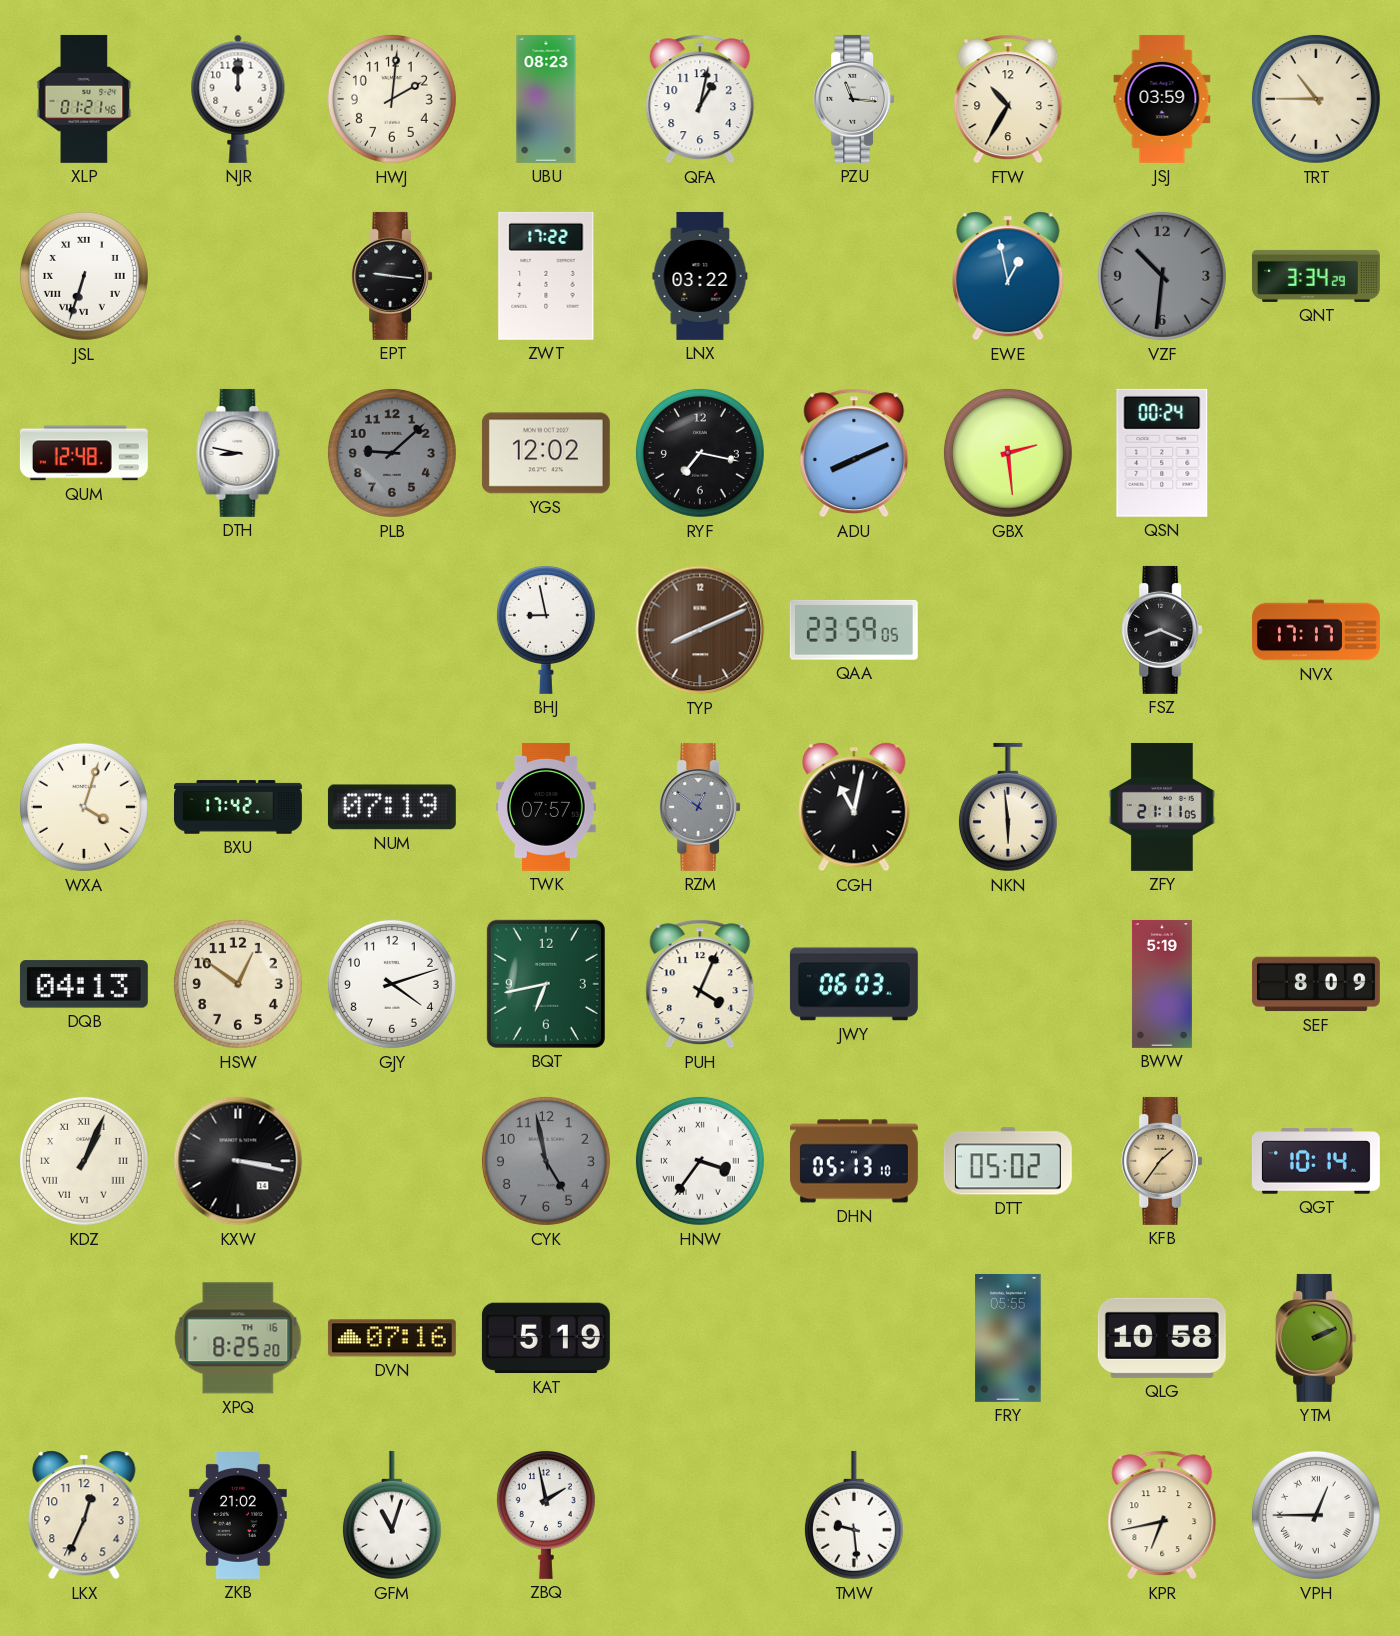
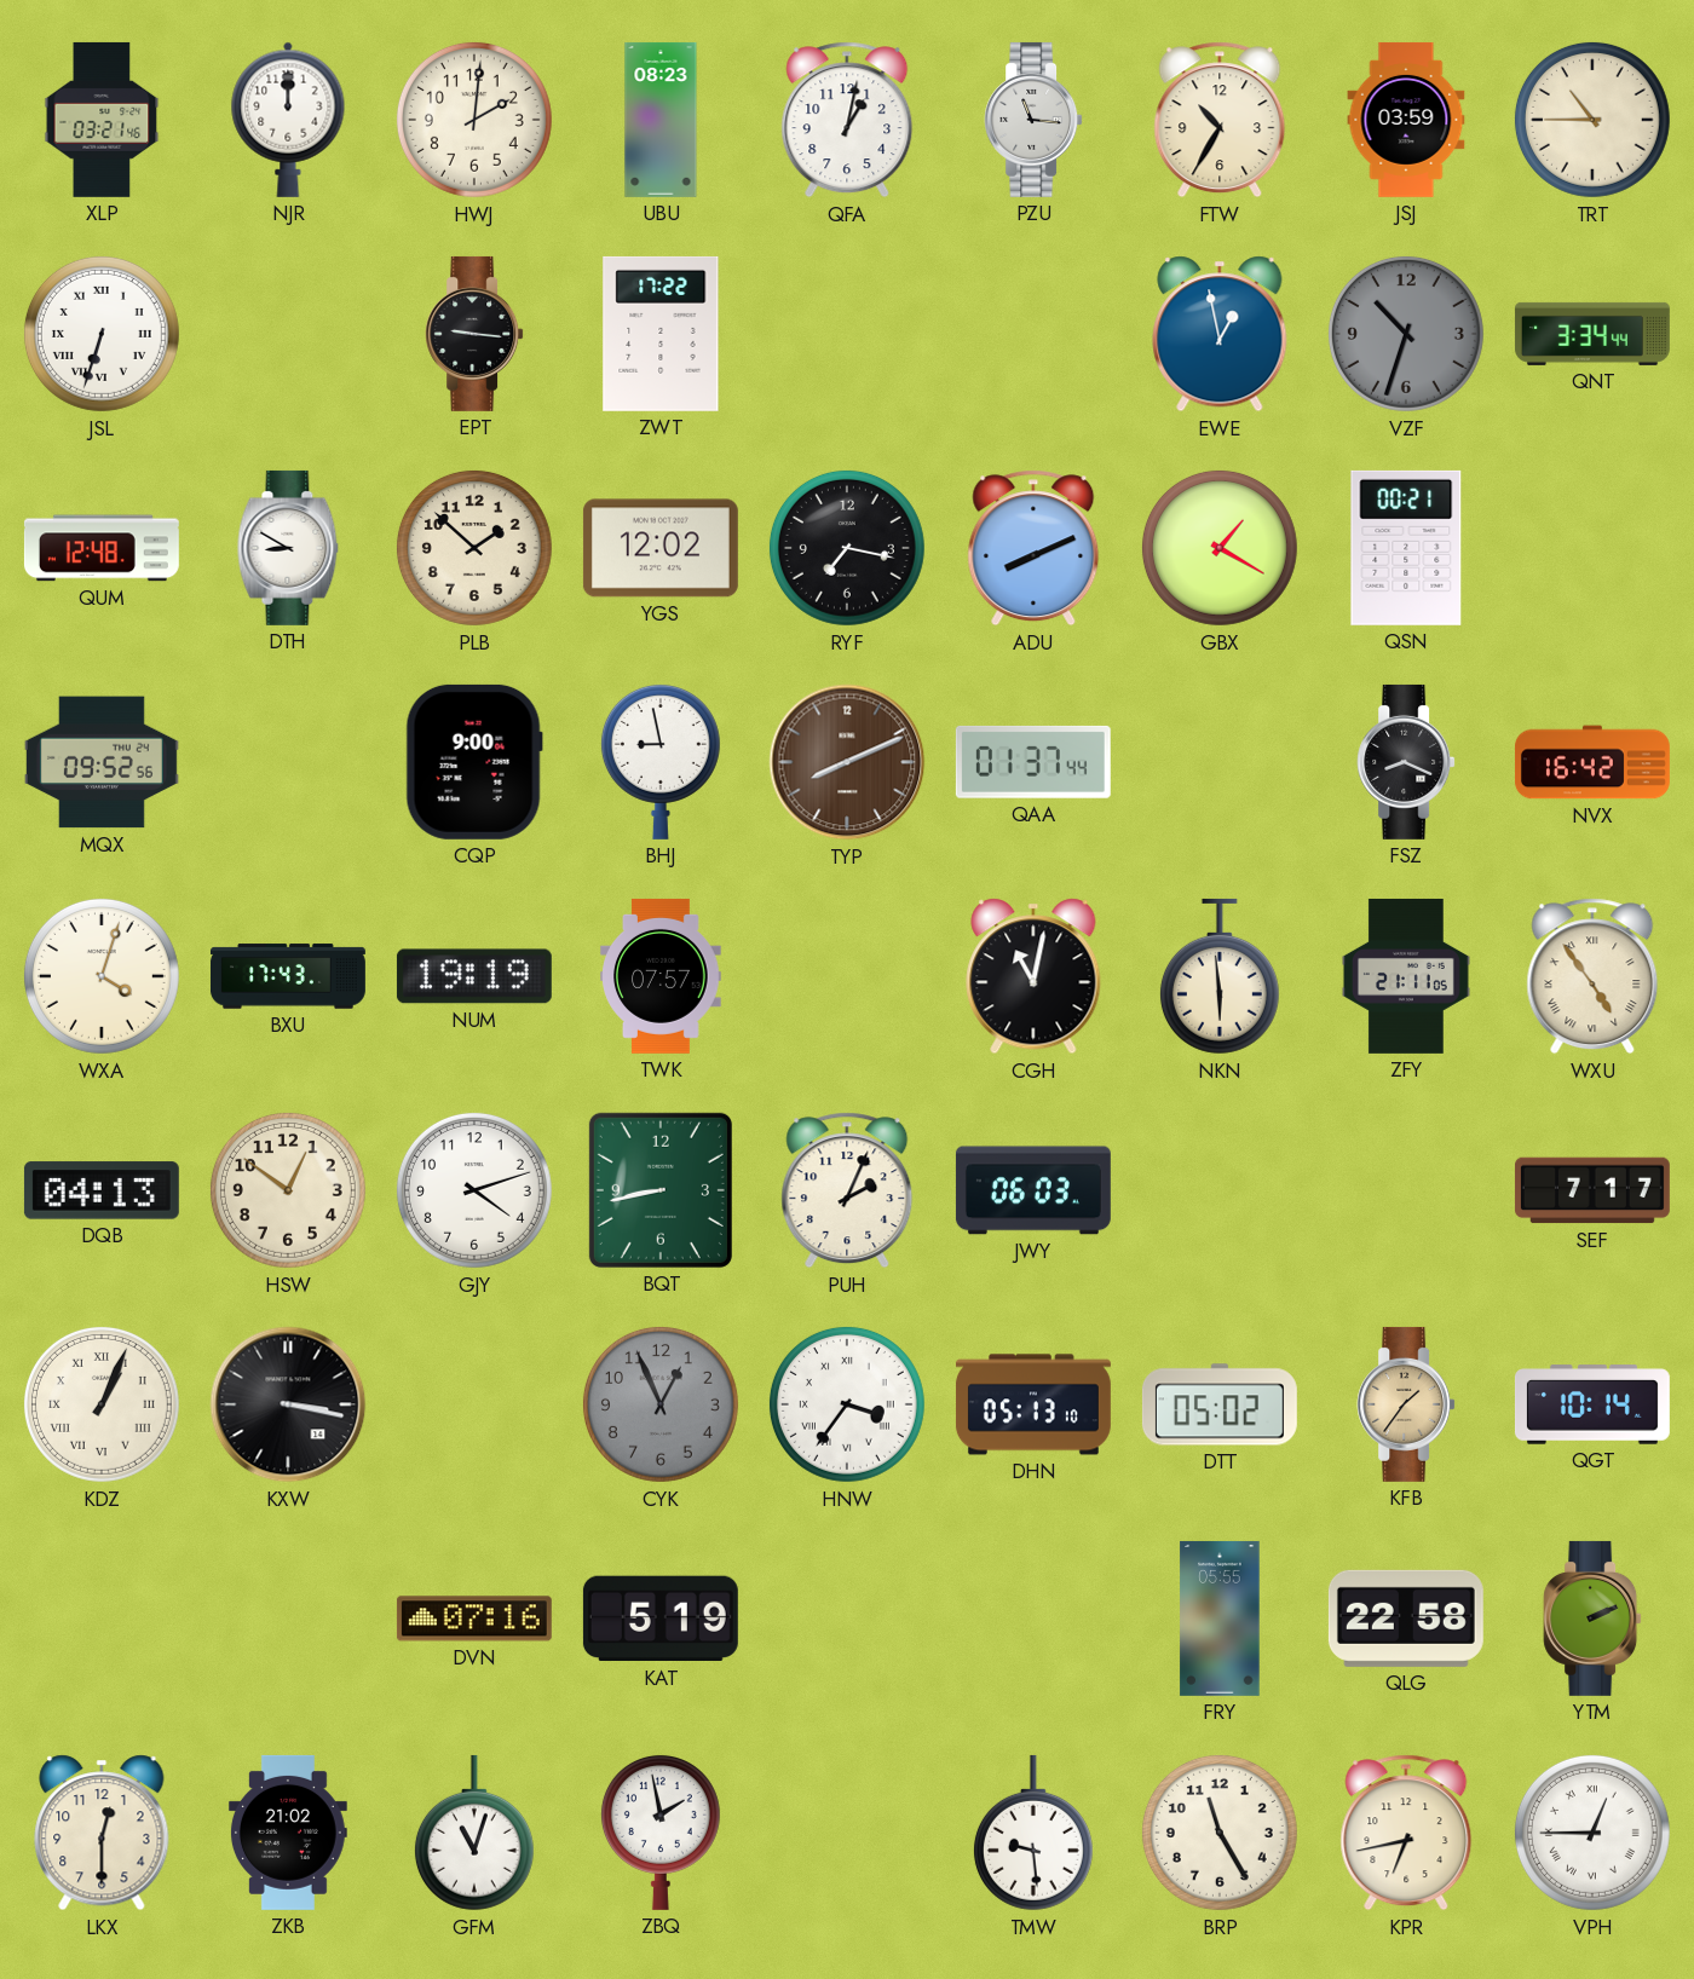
XLP: 01:21 -> 03:21 (102, 120)
LNX: 03:22 -> none (700, 276)
VZF: 10:31 -> 10:33 (1406, 334)
QNT: 3:34:29 -> 3:34:44 (1592, 334)
DTH: 8:47 -> 8:50 (288, 548)
PLB: 9:08 -> 1:52 (474, 548)
PLB dial: grey -> cream (474, 548)
GBX: 2:29 -> 1:20 (1220, 548)
QSN: 00:24 -> 00:21 (1406, 548)
MQX: none -> 09:52 (102, 762)
CQP: none -> 9:00 (474, 762)
QAA: 23:59 -> 01:37 (1033, 762)
NVX: 17:17 -> 16:42 (1592, 762)
BXU: 17:42 -> 17:43 (288, 976)
NUM: 07:19 -> 19:19 (474, 976)
RZM: 12:51 -> none (700, 807)
WXU: none -> 4:54 (1592, 976)
BQT: 6:43 -> 8:43 (661, 1190)
PUH: 4:04 -> 2:04 (847, 1190)
BWW: 5:19 -> none (1162, 984)
SEF: 8:09 -> 7:17 (1592, 1190)
CYK: 4:58 -> 12:56 (661, 1404)
XPQ: 8:25 -> none (238, 1338)
QLG: 10:58 -> 22:58 (1406, 1619)
LKX: 12:34 -> 12:30 (102, 1833)
BRP: none -> 11:25 (1220, 1833)
